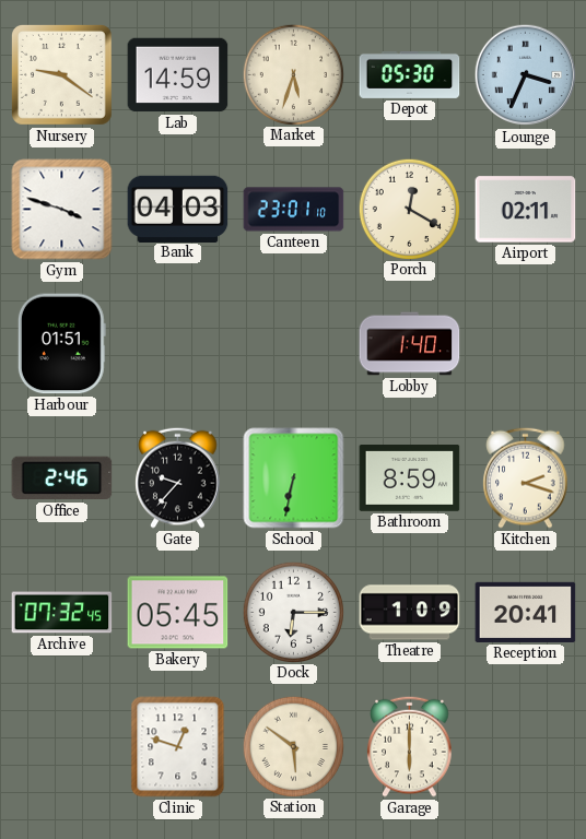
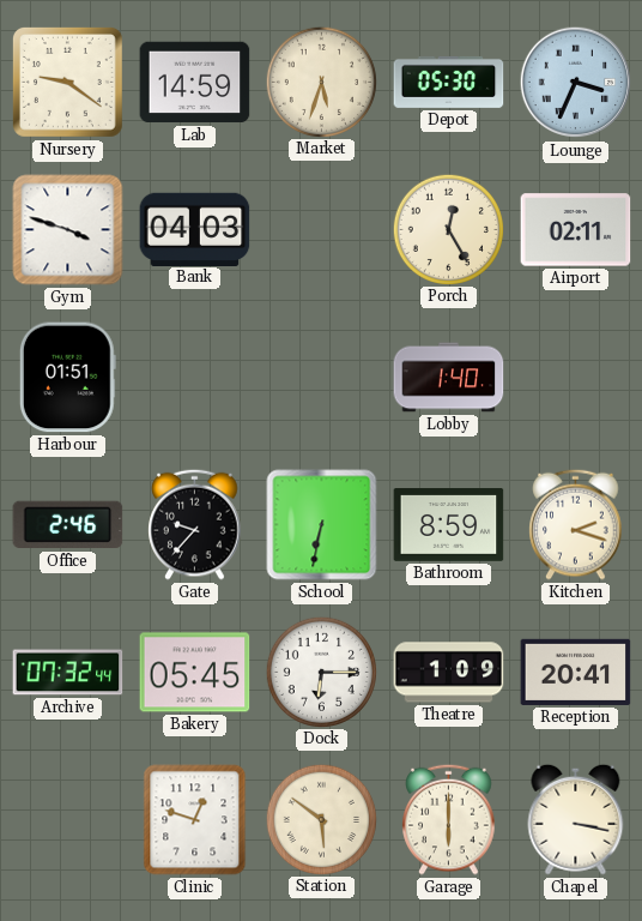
Canteen: 23:01 -> none (294, 210)
Porch: 12:20 -> 12:25 (448, 229)
Archive: 07:32:45 -> 07:32:44 (68, 673)
Chapel: none -> 3:17 (576, 819)
